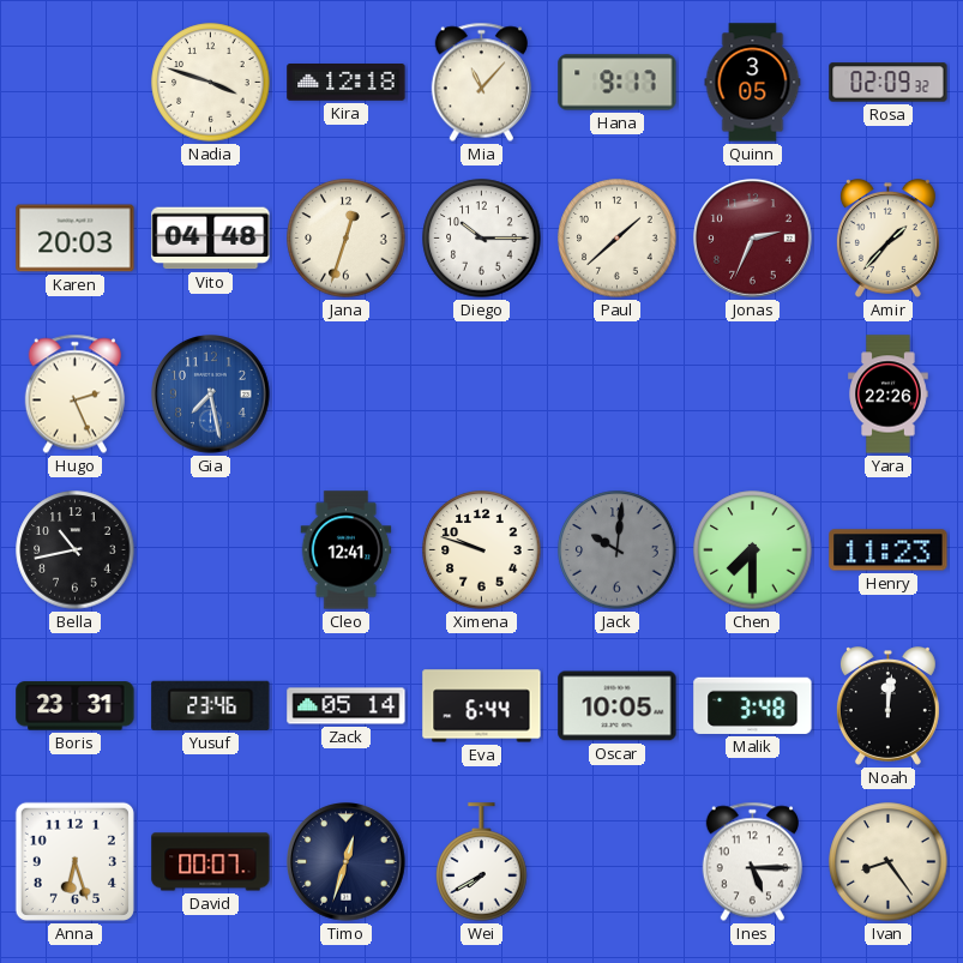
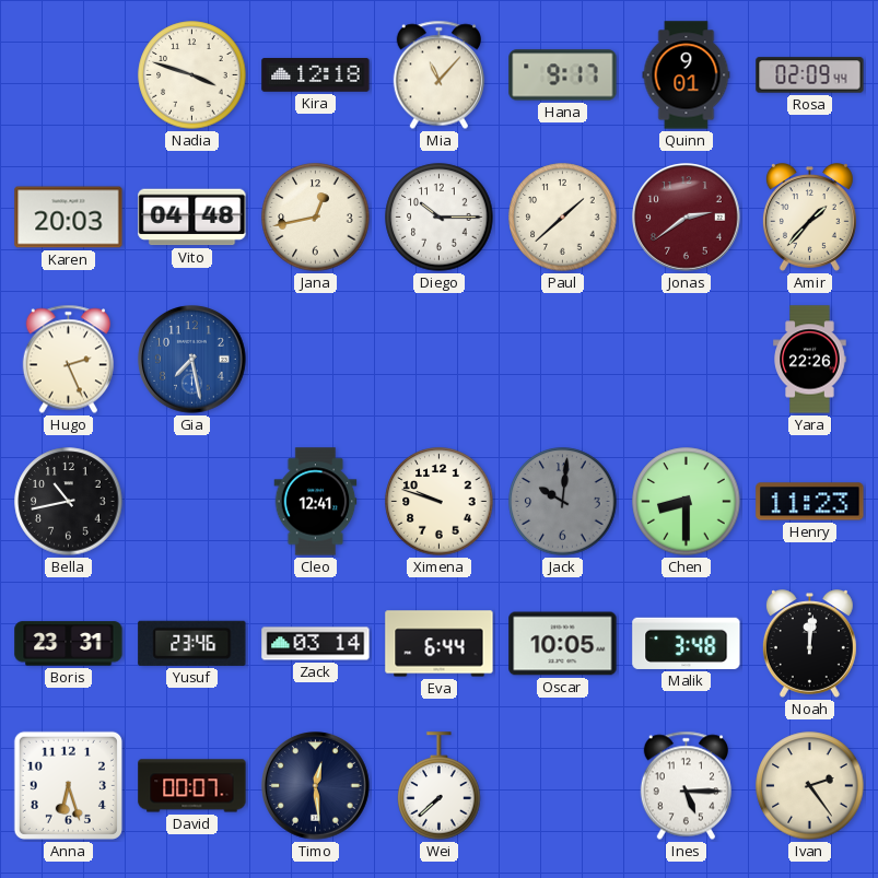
Quinn: 3:05 -> 9:01 (687, 75)
Rosa: 02:09:32 -> 02:09:44 (810, 75)
Jana: 12:33 -> 12:43 (316, 218)
Jonas: 2:34 -> 2:39 (687, 218)
Chen: 7:30 -> 8:30 (687, 502)
Zack: 05:14 -> 03:14 (316, 644)
Timo: 12:33 -> 12:29 (316, 786)
Wei: 7:40 -> 7:38 (440, 786)
Ivan: 8:24 -> 2:24 (810, 786)
